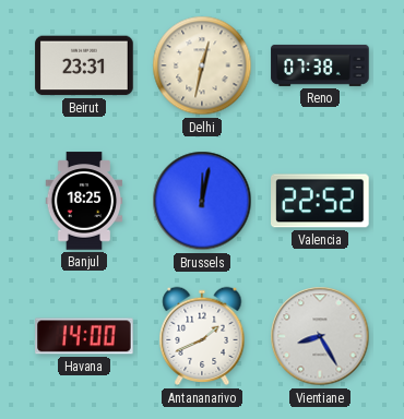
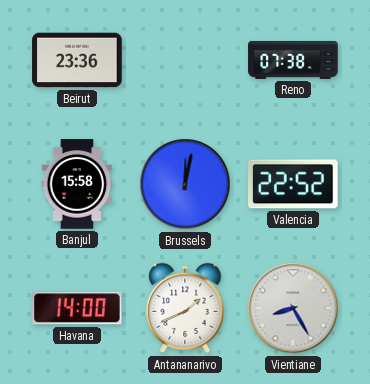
Beirut: 23:31 -> 23:36 (77, 60)
Delhi: 12:32 -> none (202, 65)
Banjul: 18:25 -> 15:58 (77, 184)
